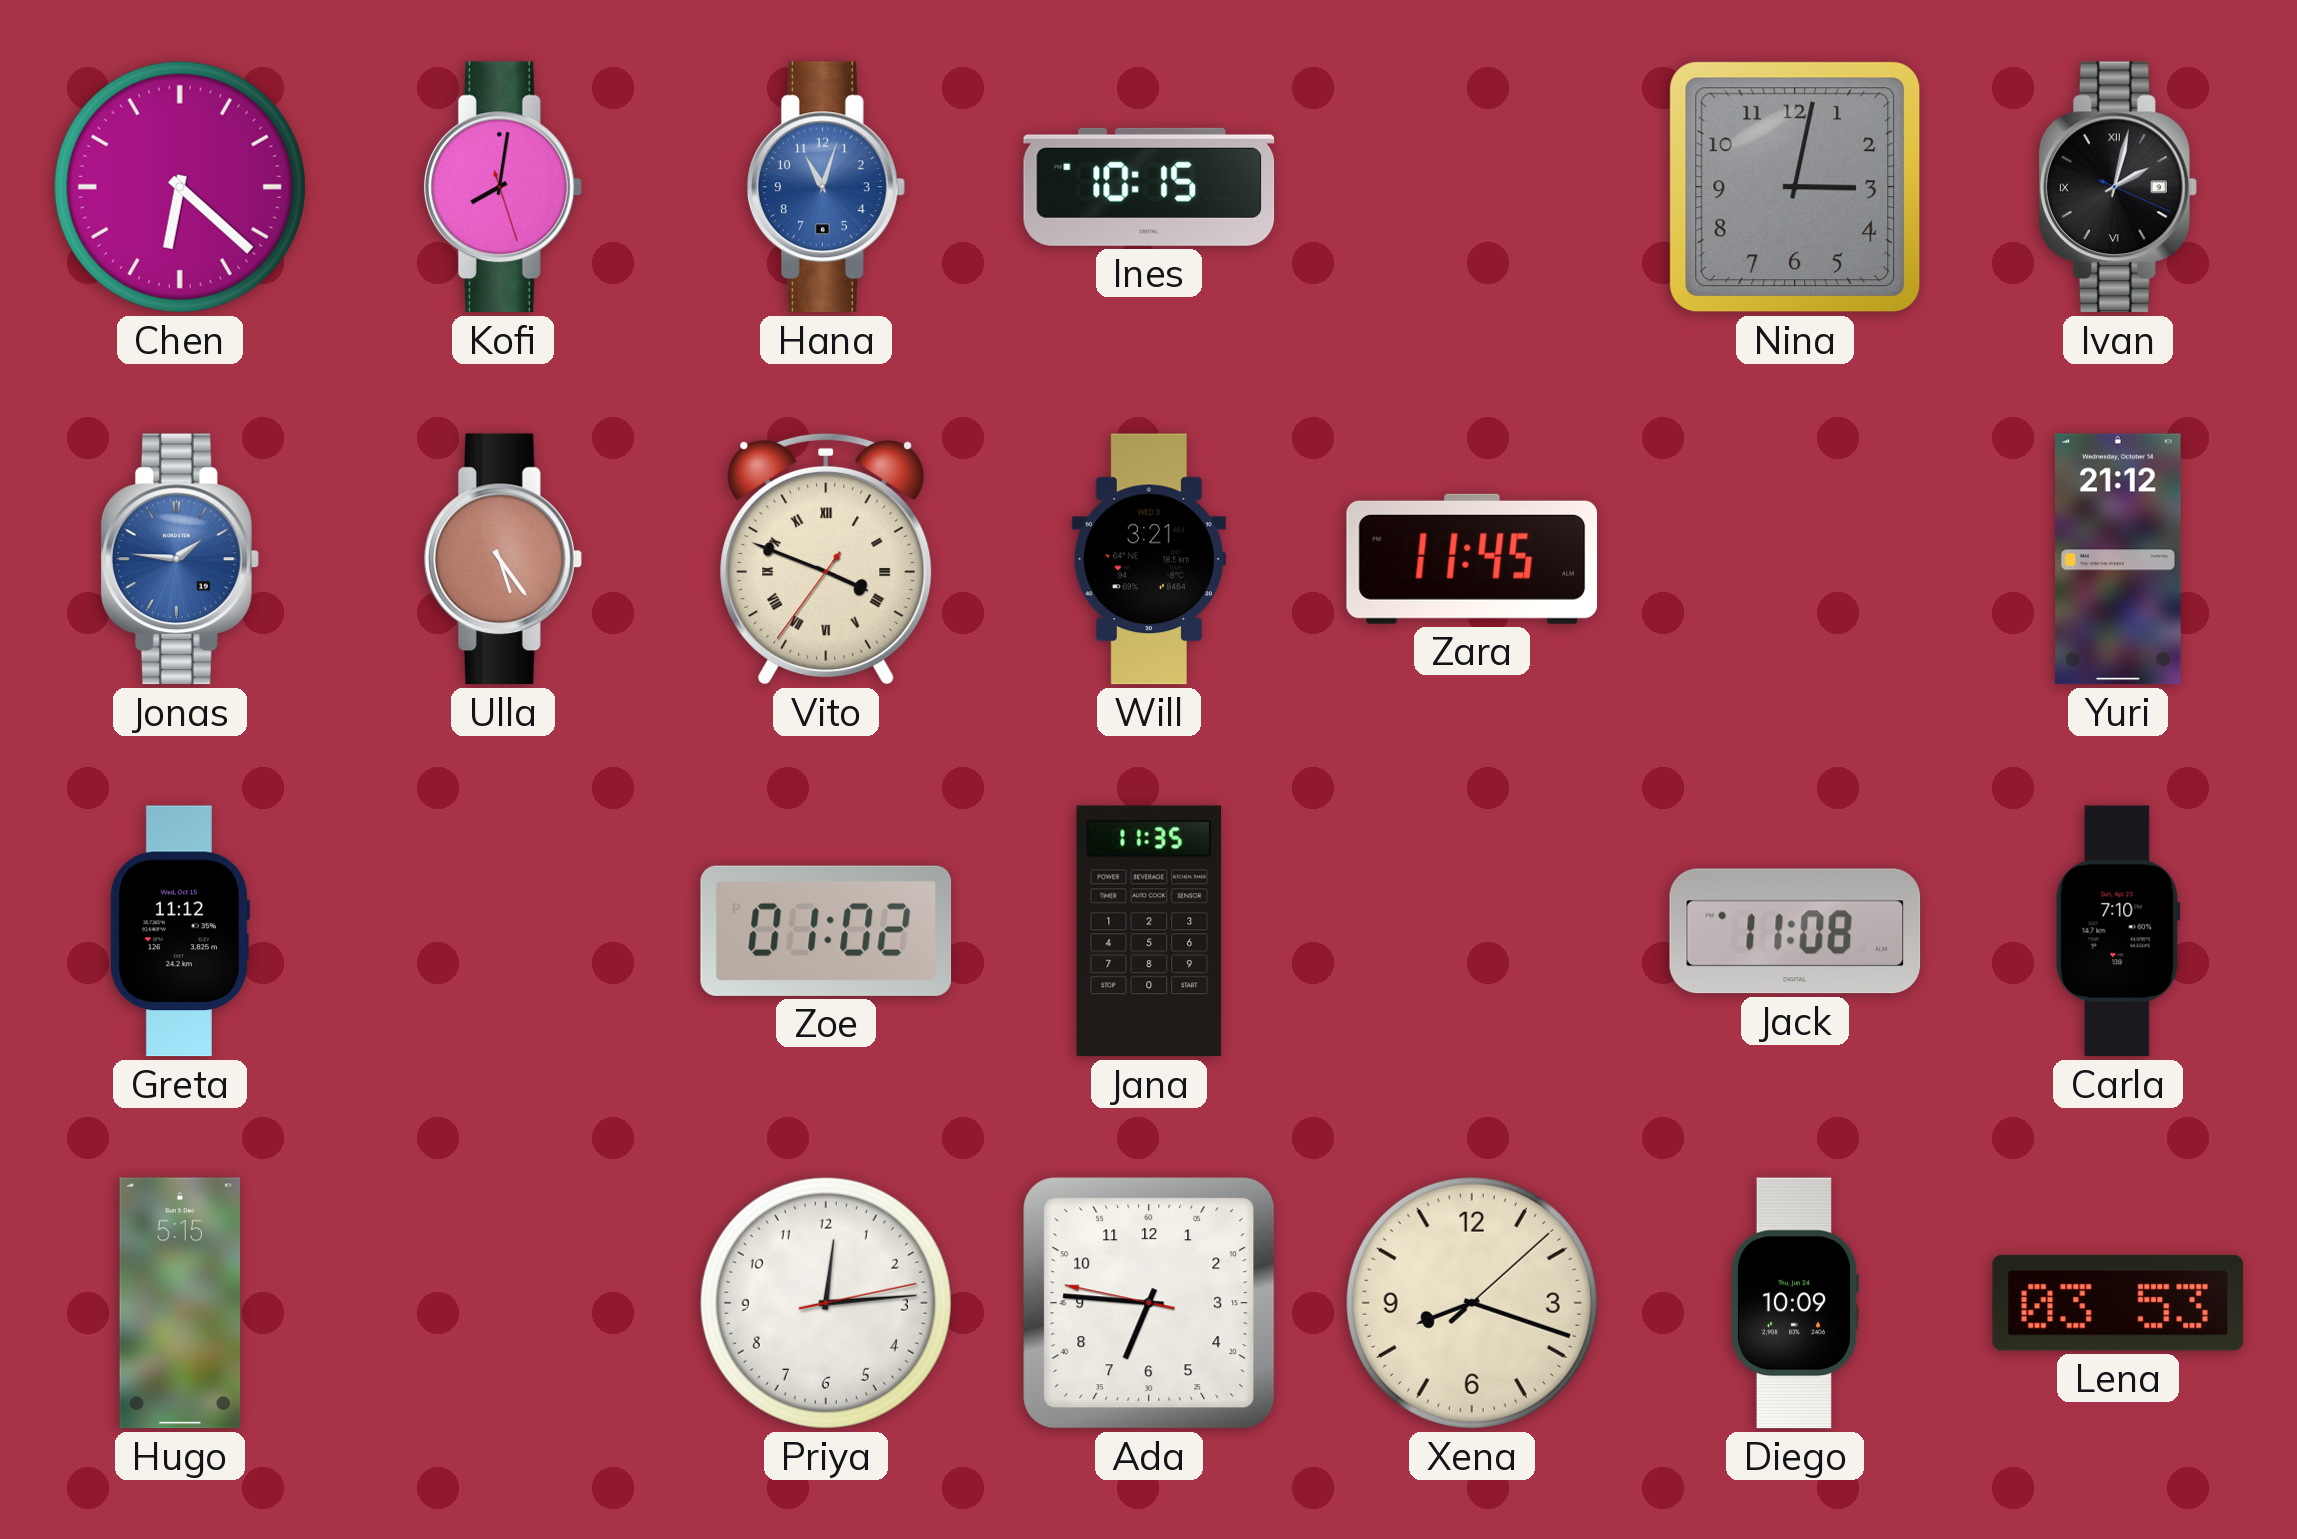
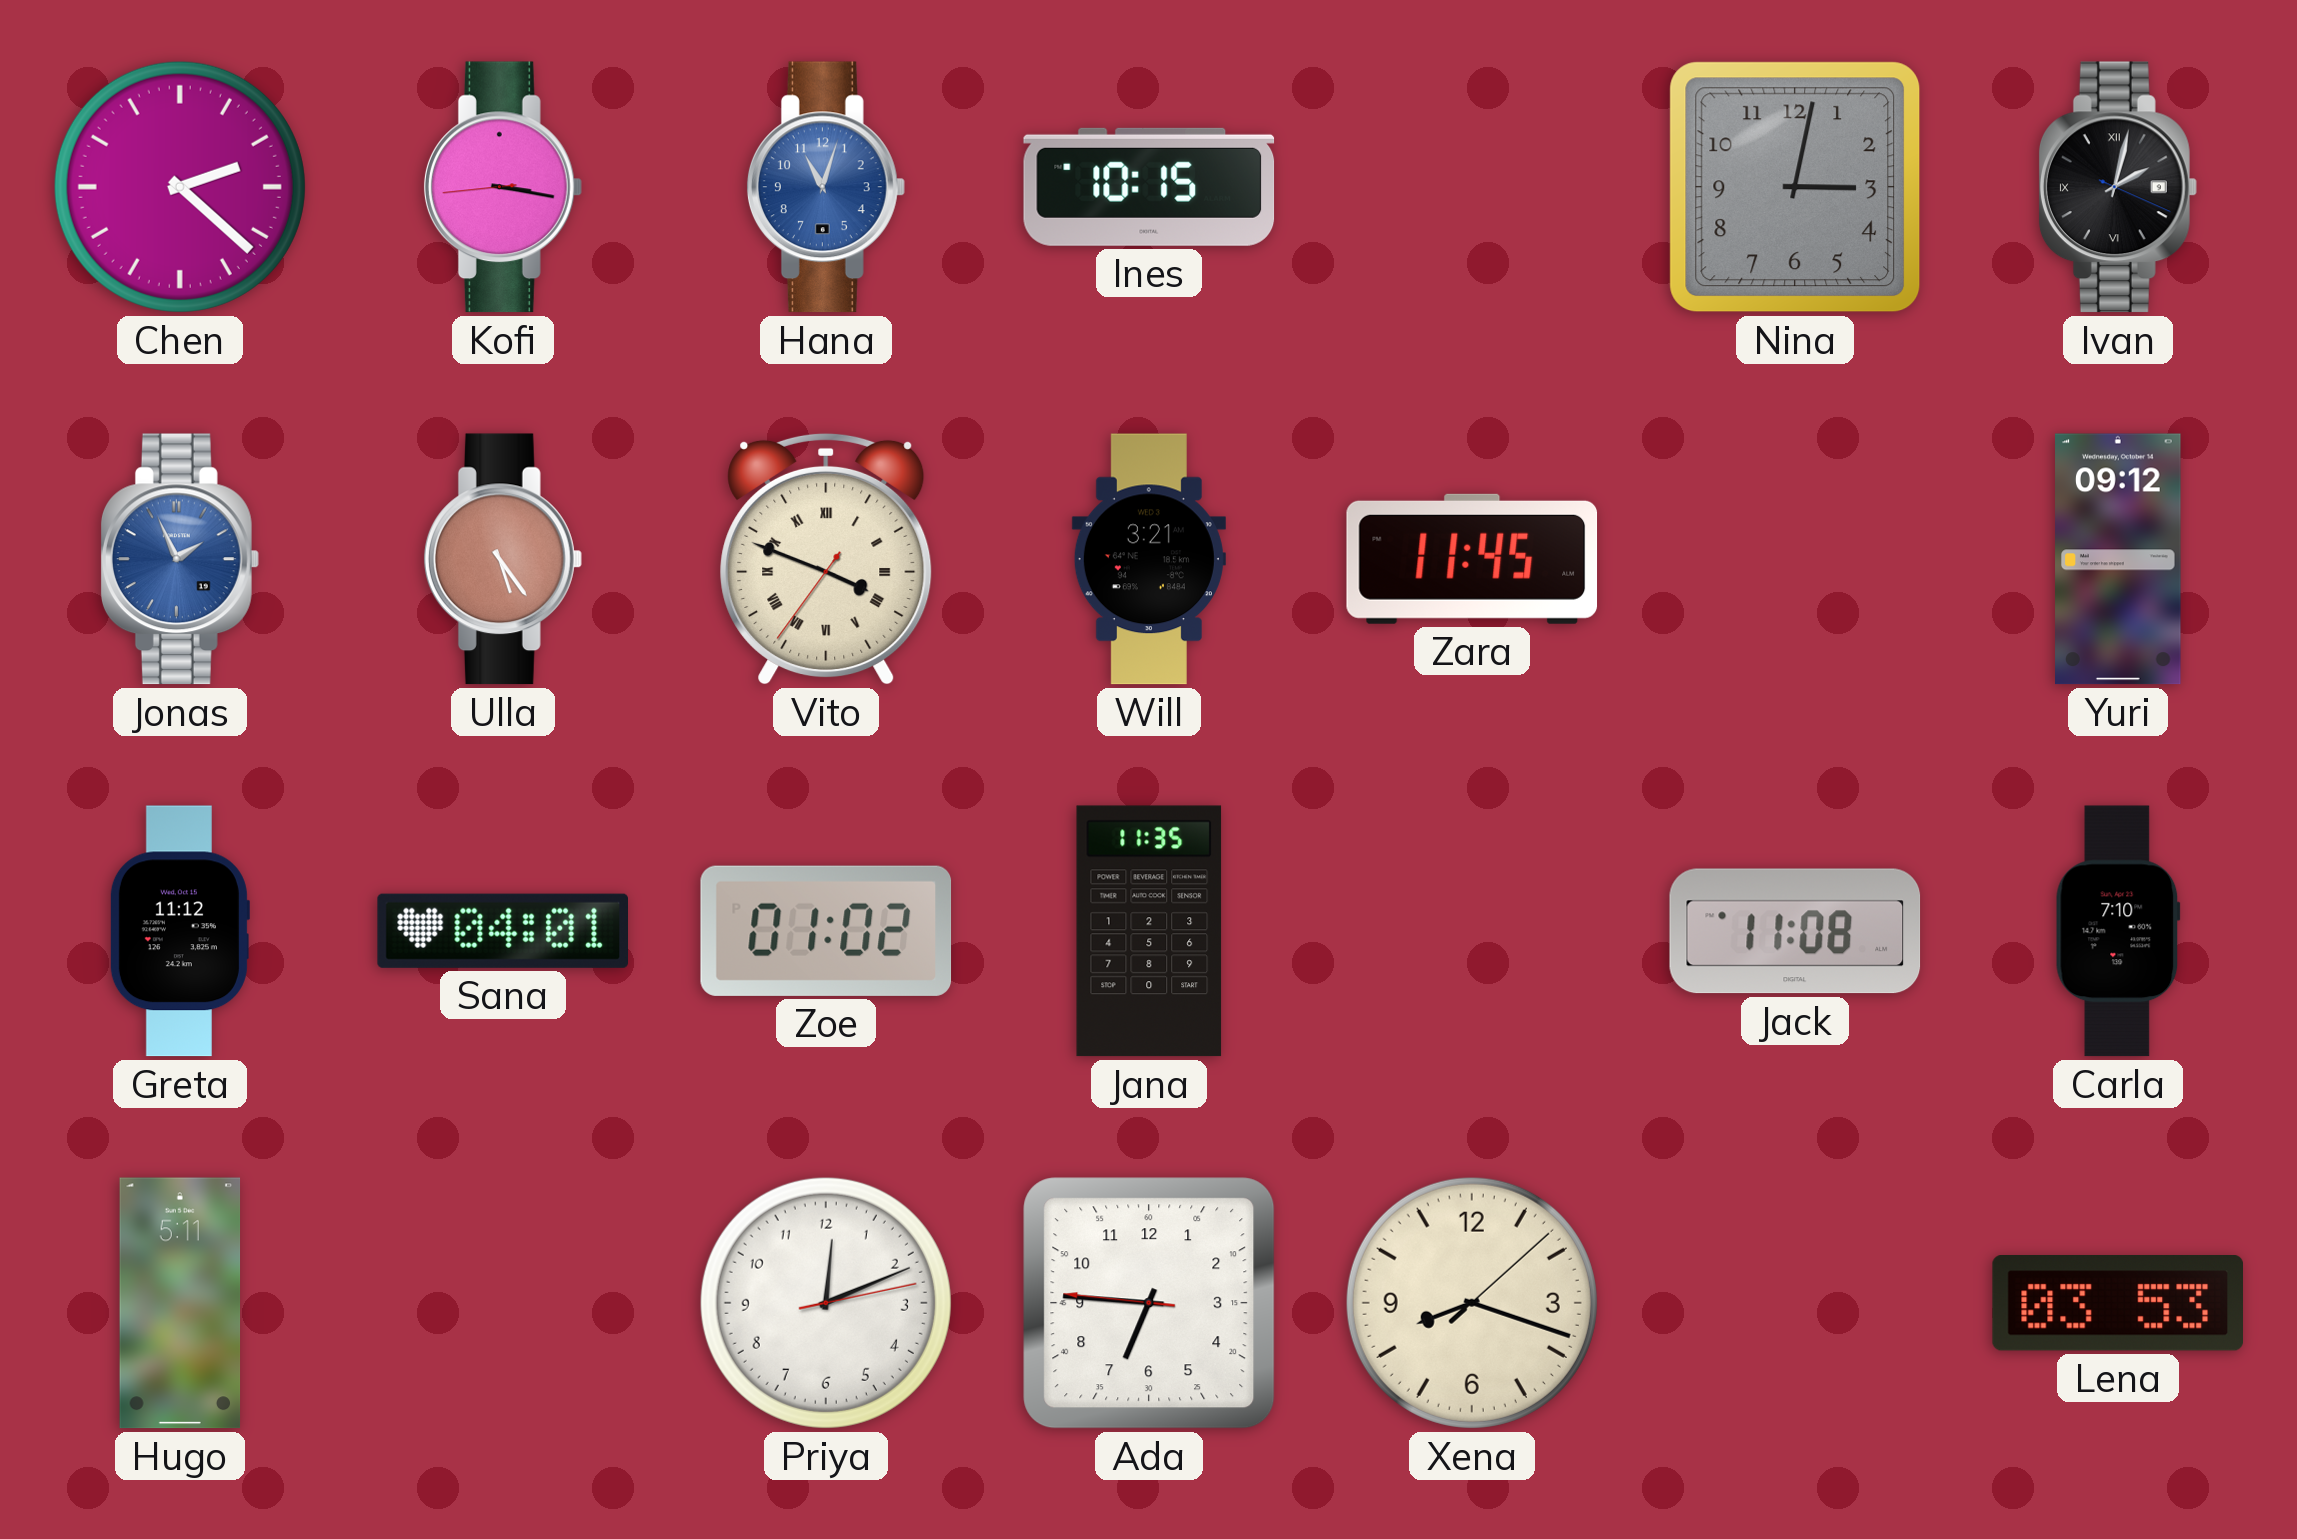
Chen: 6:22 -> 2:22 (180, 187)
Kofi: 8:01 -> 3:16 (503, 187)
Jonas: 1:46 -> 1:56 (180, 559)
Yuri: 21:12 -> 09:12 (2118, 559)
Sana: none -> 04:01 (502, 931)
Hugo: 5:15 -> 5:11 (180, 1303)
Priya: 12:14 -> 12:11 (826, 1303)
Ada: 6:45:47 -> 6:45:46 (1149, 1303)
Diego: 10:09 -> none (1794, 1303)
